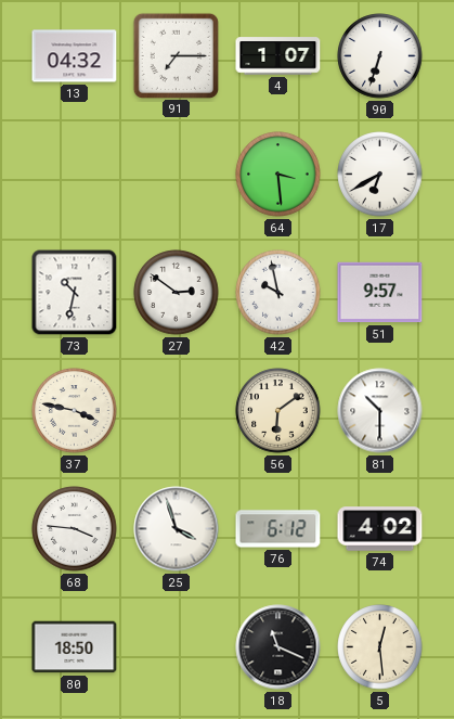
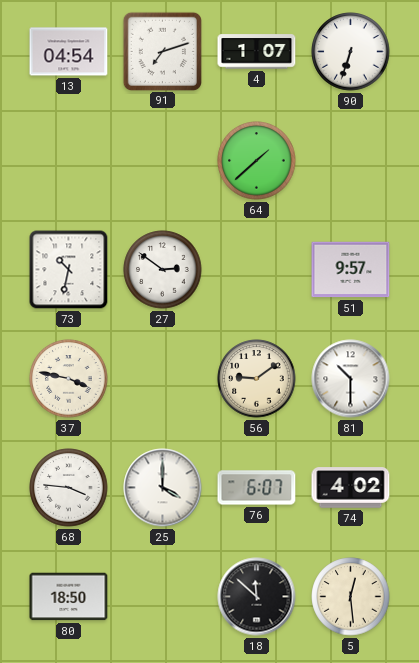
13: 04:32 -> 04:54 (69, 52)
91: 7:15 -> 7:12 (162, 51)
64: 3:29 -> 1:38 (257, 161)
17: 6:40 -> none (380, 175)
42: 9:58 -> none (278, 293)
56: 6:09 -> 9:09 (257, 379)
25: 3:57 -> 4:00 (163, 488)
76: 6:12 -> 6:07 (257, 488)
18: 11:19 -> 11:52 (257, 597)
